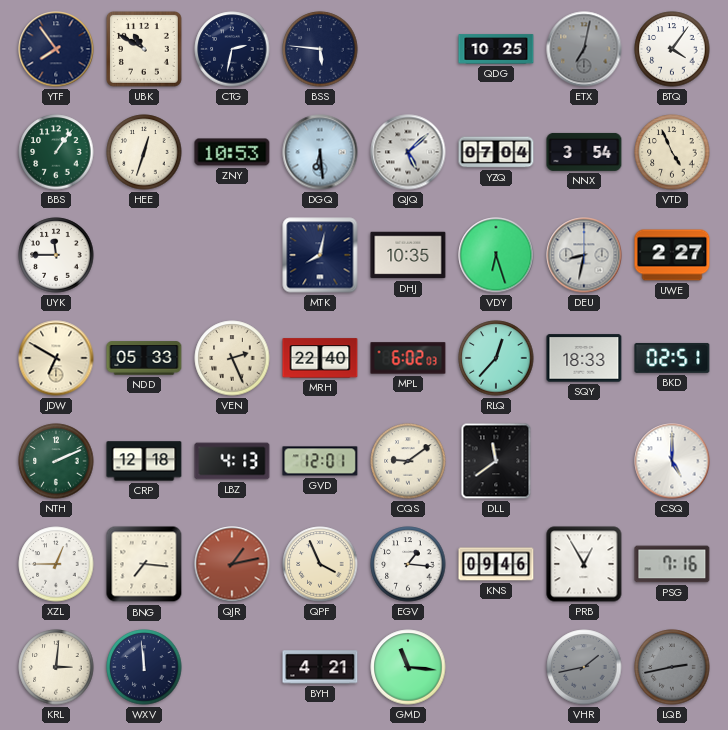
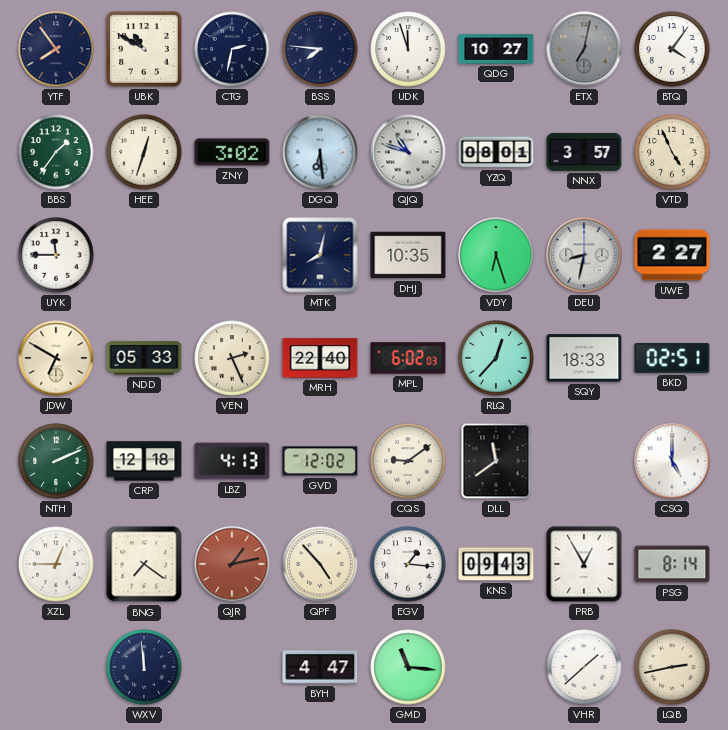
BSS: 5:46 -> 7:46 (320, 49)
UDK: none -> 11:57 (408, 49)
QDG: 10:25 -> 10:27 (496, 49)
BBS: 1:06 -> 1:36 (56, 152)
ZNY: 10:53 -> 3:02 (232, 152)
QJQ: 5:08 -> 10:48 (408, 152)
YZQ: 07:04 -> 08:01 (496, 152)
NNX: 3:54 -> 3:57 (584, 152)
GVD: 12:01 -> 12:02 (320, 461)
BNG: 7:16 -> 7:21 (144, 564)
QPF: 3:56 -> 4:53 (320, 564)
KNS: 09:46 -> 09:43 (496, 564)
PSG: 7:16 -> 8:14 (672, 564)
KRL: 3:01 -> none (56, 667)
BYH: 4:21 -> 4:47 (320, 667)
VHR: 1:43 -> 1:38 (584, 667)
VHR dial: grey -> white (584, 667)
LQB dial: grey -> cream (672, 667)
